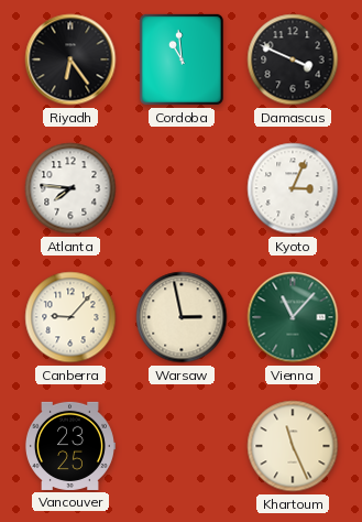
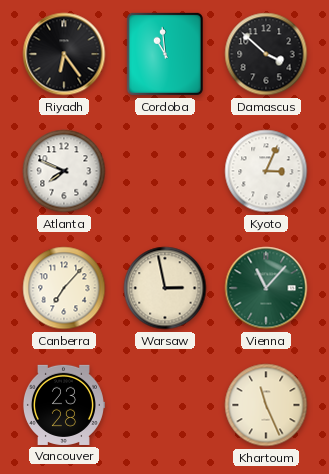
Damascus: 3:49 -> 3:52 (266, 54)
Atlanta: 7:46 -> 7:49 (64, 171)
Canberra: 9:07 -> 7:07 (64, 288)
Vancouver: 23:25 -> 23:28 (63, 405)
